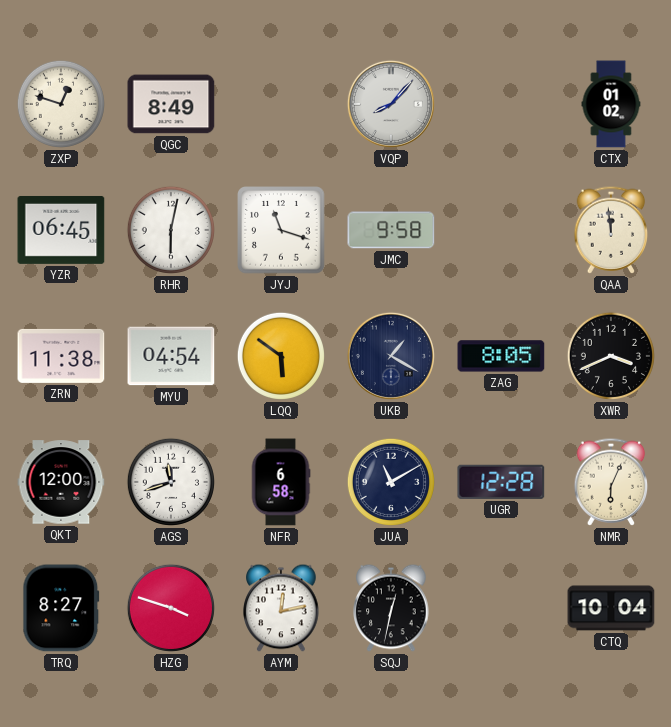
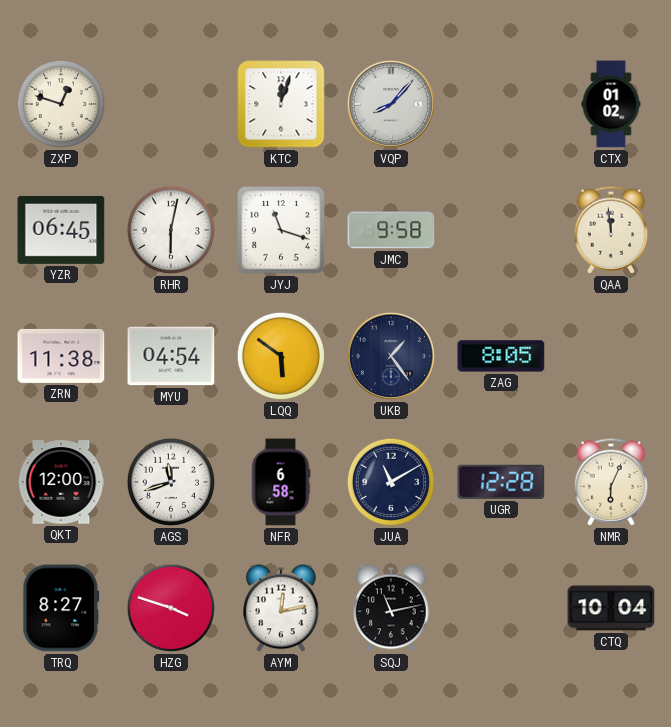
QGC: 8:49 -> none (171, 104)
KTC: none -> 12:03 (281, 104)
UKB: 1:20 -> 1:24 (391, 356)
XWR: 3:41 -> none (611, 356)
SQJ: 12:32 -> 11:13 (391, 608)
